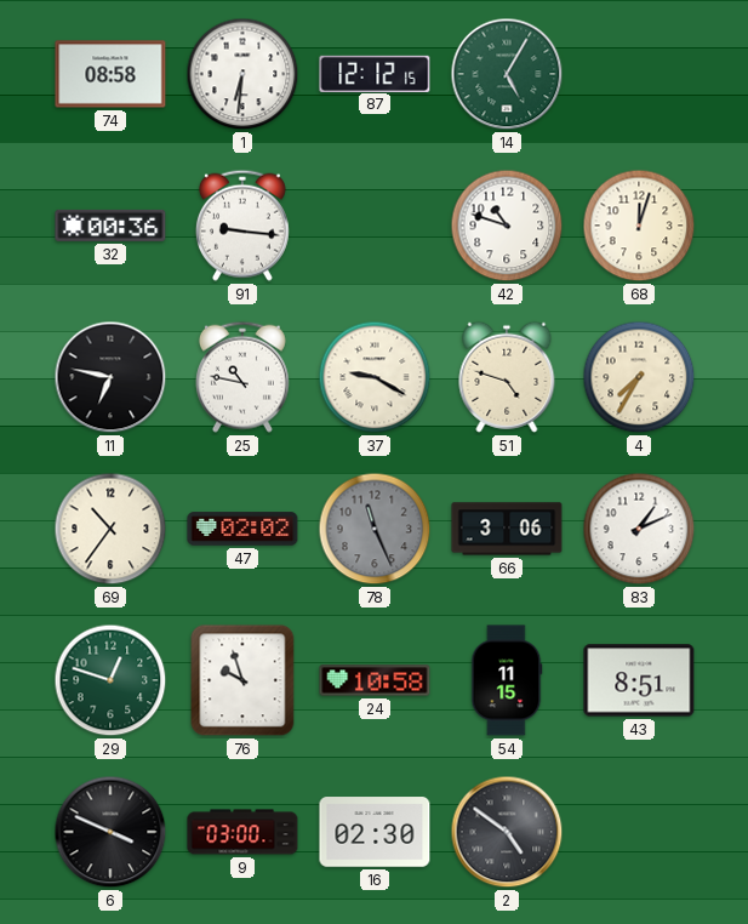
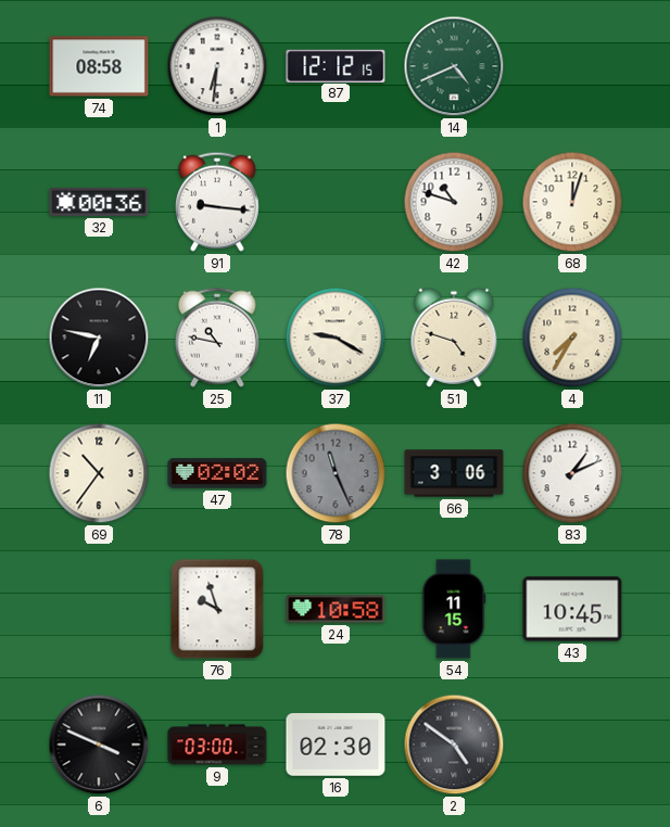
14: 5:05 -> 4:41 (454, 66)
29: 12:48 -> none (110, 680)
43: 8:51 -> 10:45 (572, 609)
